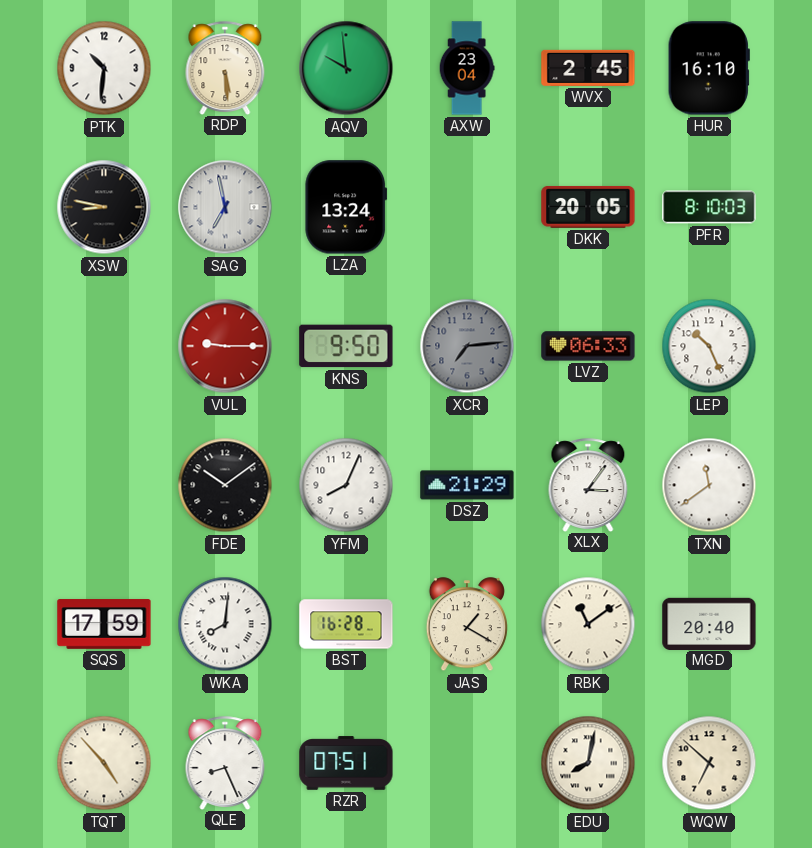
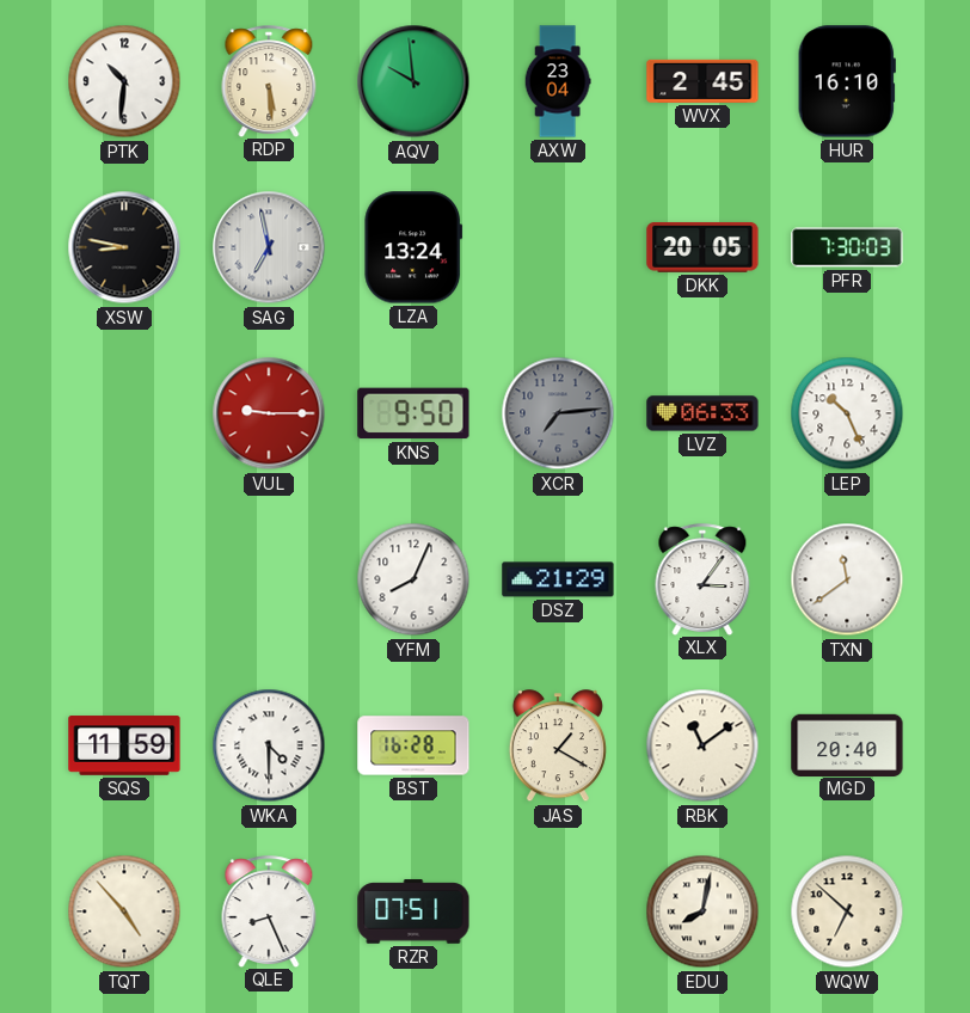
PFR: 8:10 -> 7:30 (847, 247)
FDE: 10:09 -> none (225, 485)
SQS: 17:59 -> 11:59 (124, 745)
WKA: 8:01 -> 4:30 (269, 745)
